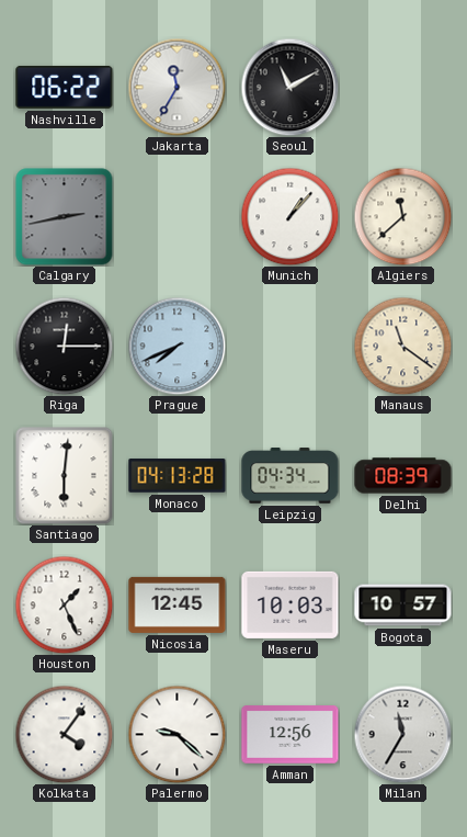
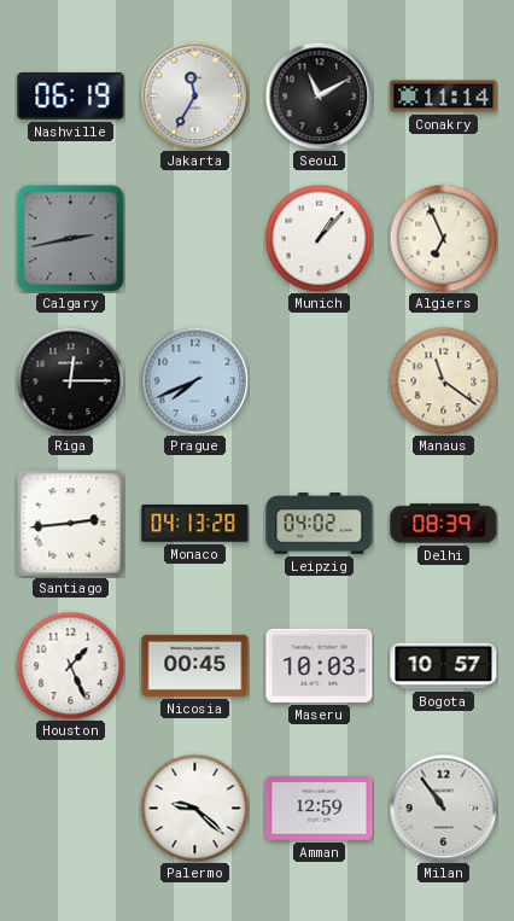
Nashville: 06:22 -> 06:19 (71, 95)
Conakry: none -> 11:14 (444, 97)
Algiers: 11:38 -> 6:56 (443, 238)
Santiago: 6:01 -> 2:44 (70, 523)
Leipzig: 04:34 -> 04:02 (320, 524)
Nicosia: 12:45 -> 00:45 (195, 665)
Kolkata: 4:06 -> none (64, 734)
Amman: 12:56 -> 12:59 (320, 809)
Milan: 11:35 -> 10:54 (443, 808)
